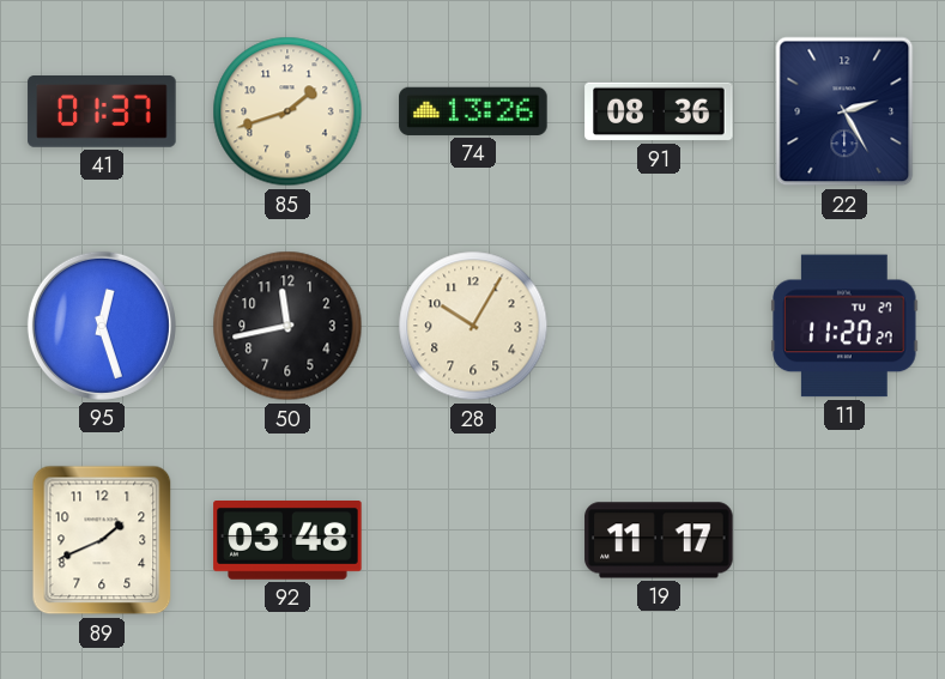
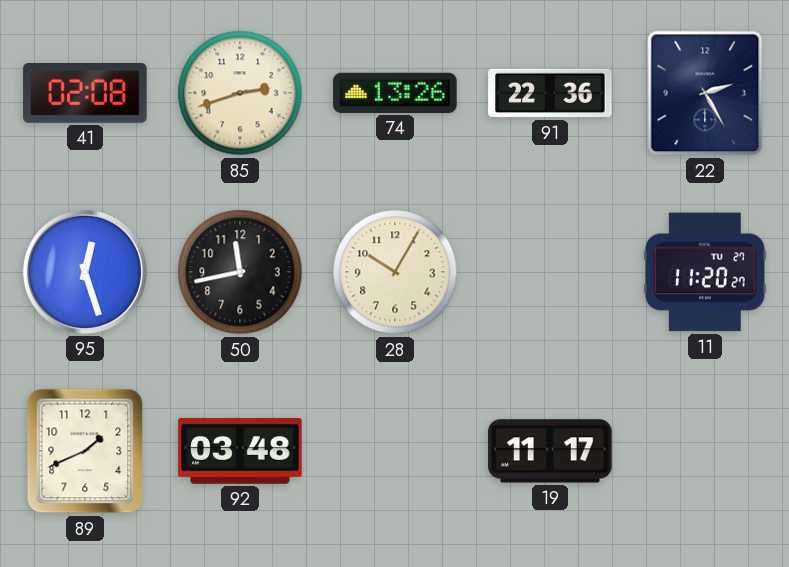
41: 01:37 -> 02:08 (85, 94)
85: 1:42 -> 2:42 (240, 93)
91: 08:36 -> 22:36 (550, 93)
